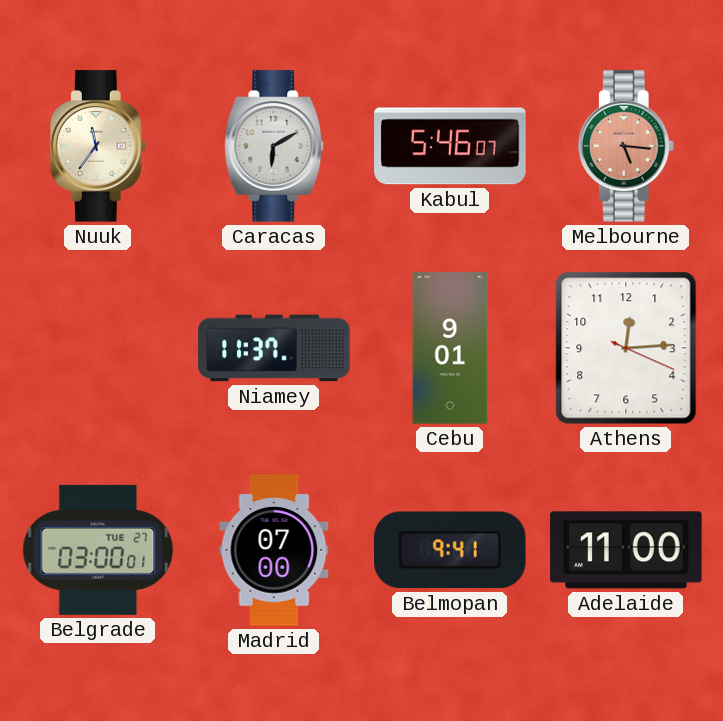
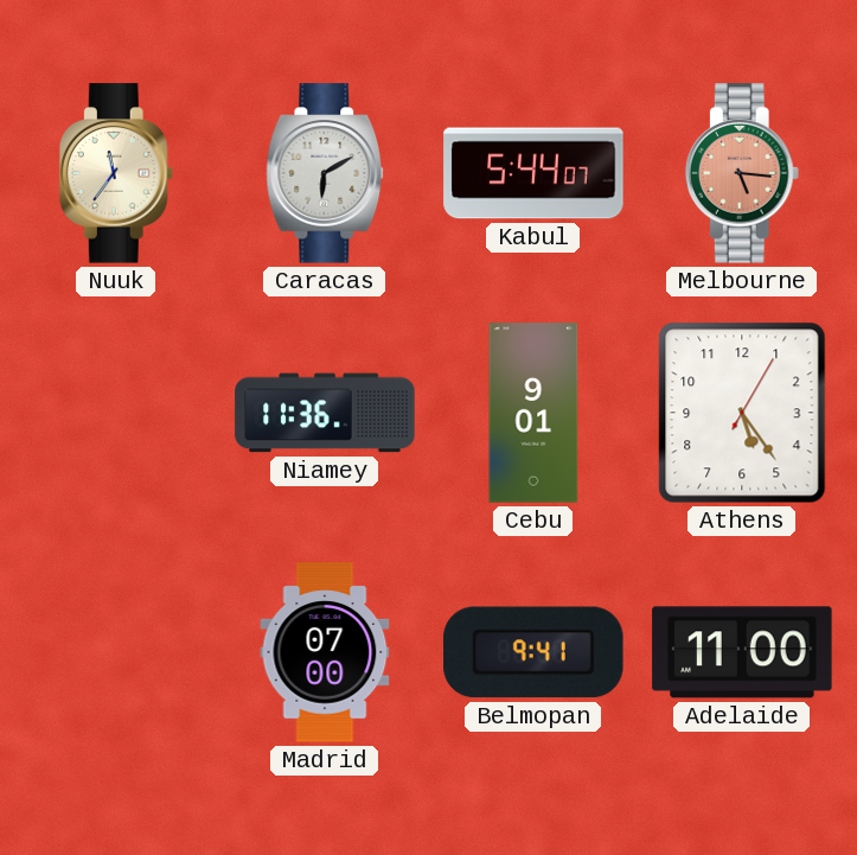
Kabul: 5:46 -> 5:44 (533, 173)
Niamey: 11:37 -> 11:36 (325, 413)
Athens: 12:14 -> 5:24 (742, 413)
Belgrade: 03:00 -> none (98, 550)
